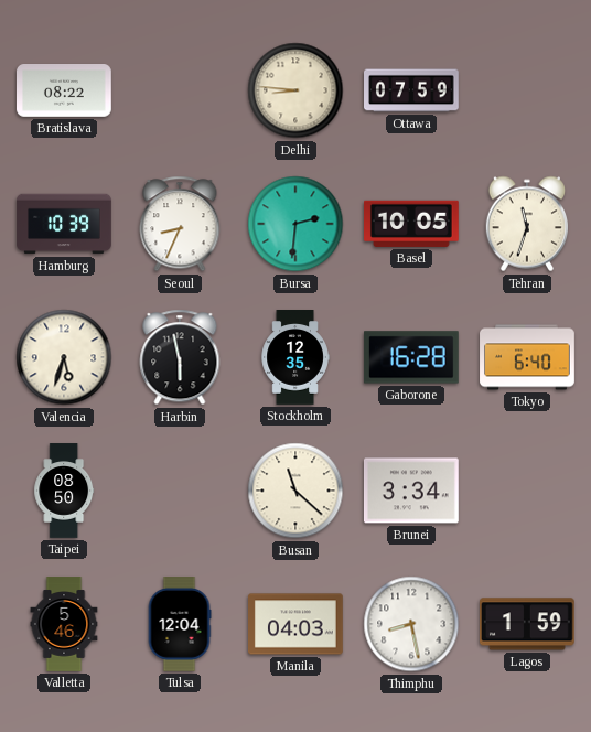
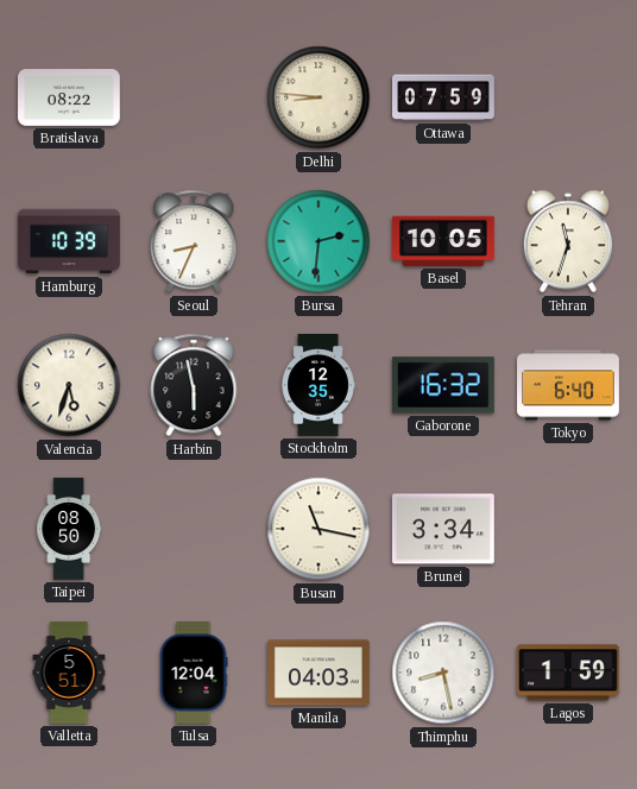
Gaborone: 16:28 -> 16:32 (443, 385)
Busan: 11:22 -> 11:17 (318, 529)
Valletta: 5:46 -> 5:51 (69, 673)
